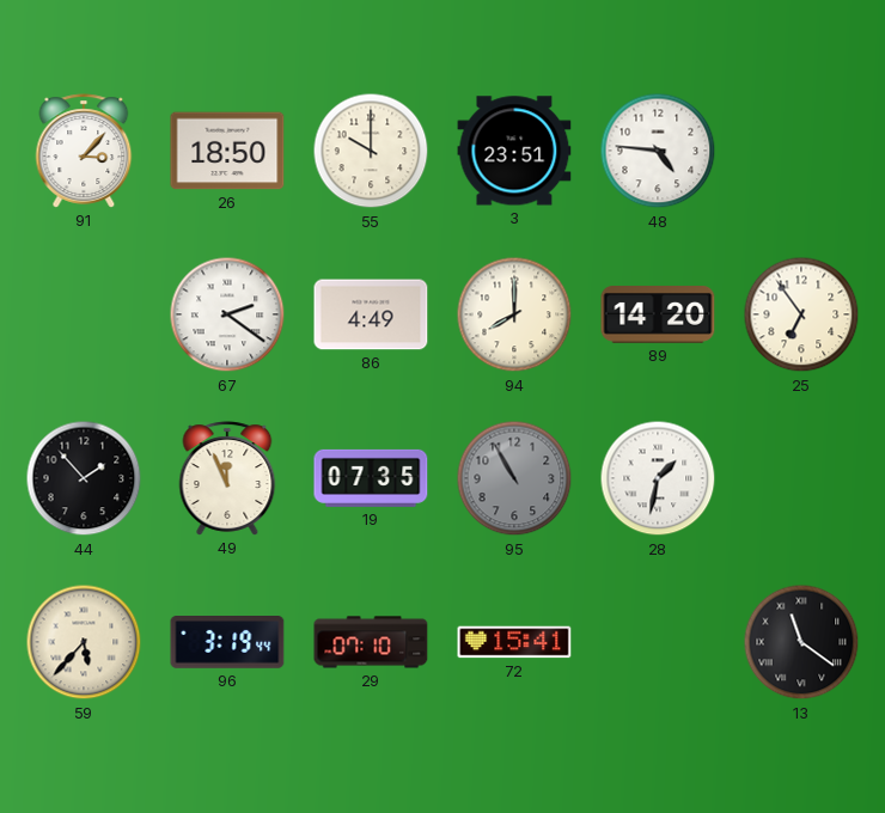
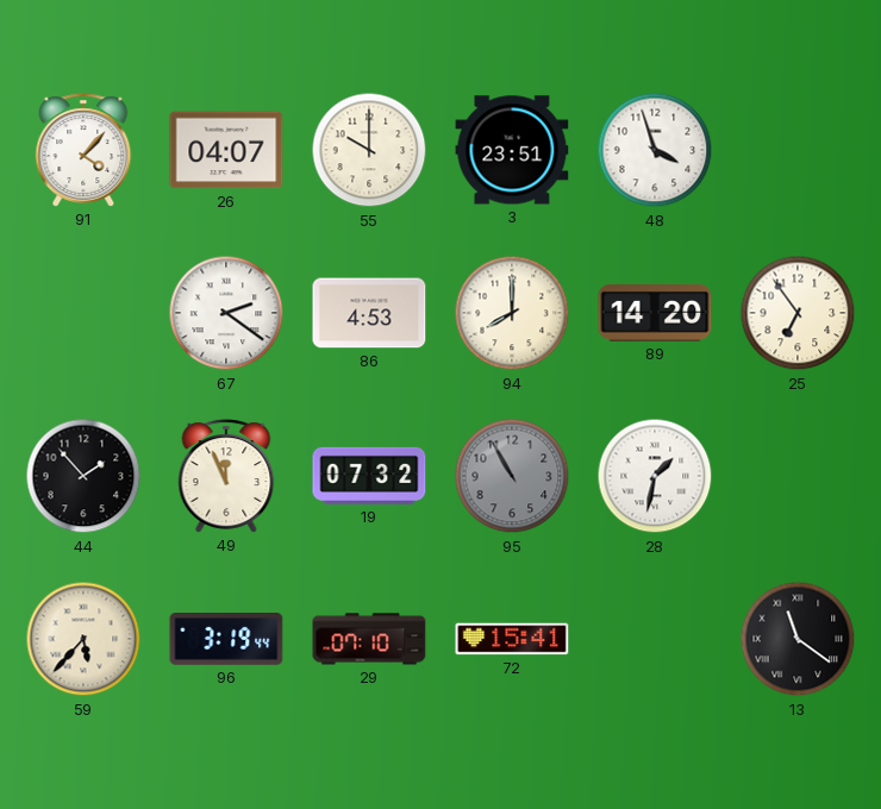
91: 3:07 -> 4:07 (83, 150)
26: 18:50 -> 04:07 (226, 150)
48: 4:46 -> 3:57 (655, 150)
86: 4:49 -> 4:53 (369, 313)
19: 07:35 -> 07:32 (369, 476)
